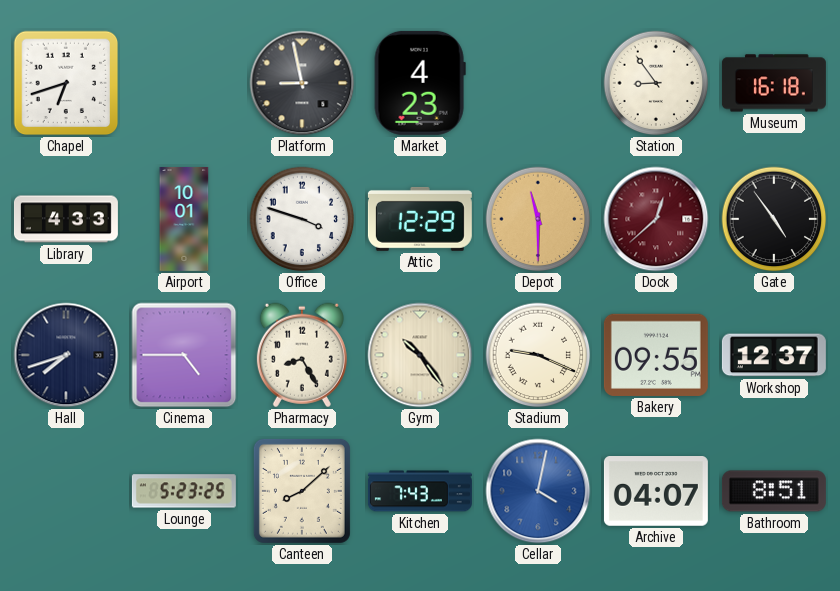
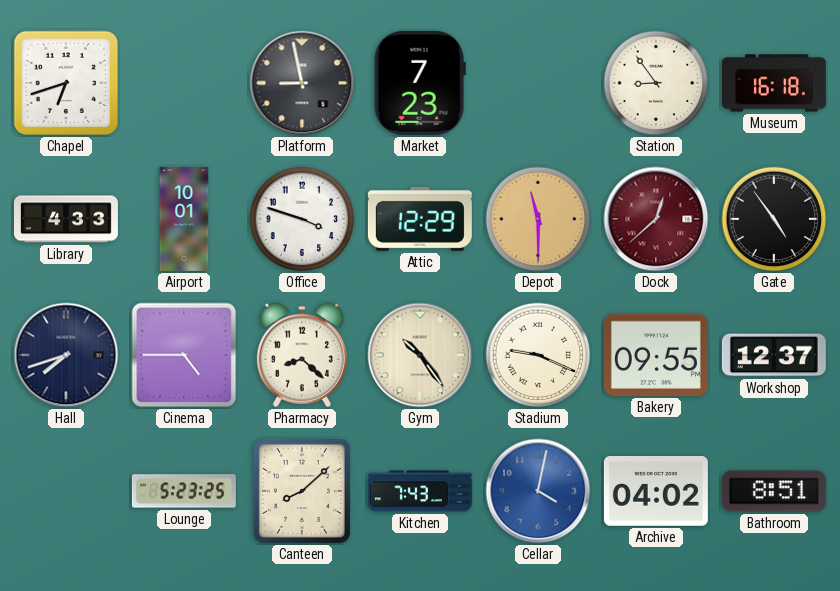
Market: 4:23 -> 7:23 (420, 83)
Pharmacy: 8:25 -> 8:22 (302, 355)
Archive: 04:07 -> 04:02 (656, 492)
